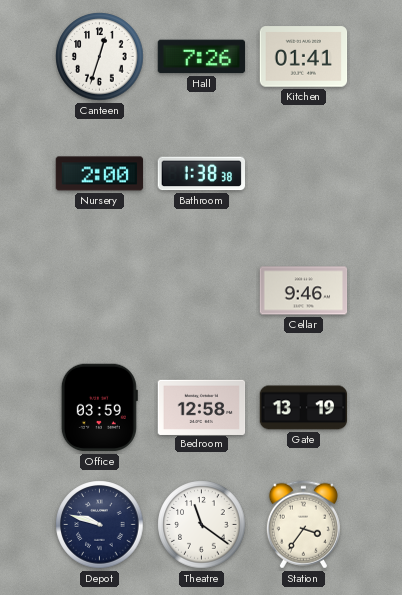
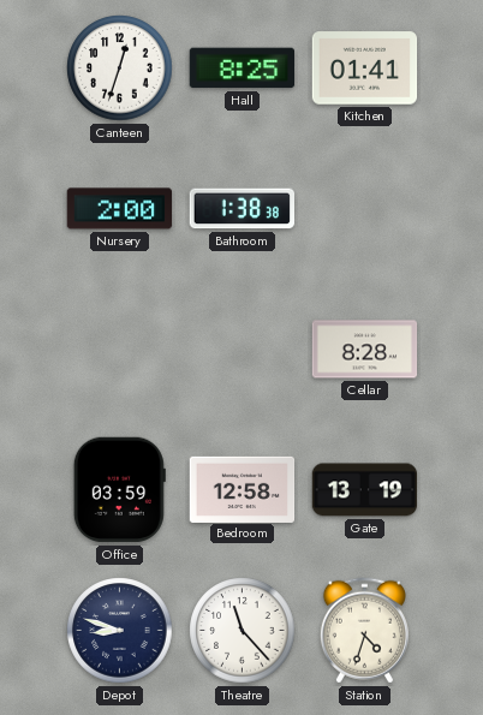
Hall: 7:26 -> 8:25 (243, 68)
Cellar: 9:46 -> 8:28 (365, 350)
Depot: 9:48 -> 8:48 (120, 631)
Theatre: 11:21 -> 11:23 (243, 631)
Station: 3:36 -> 4:33 (364, 631)
